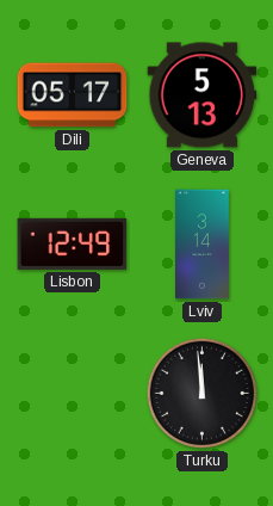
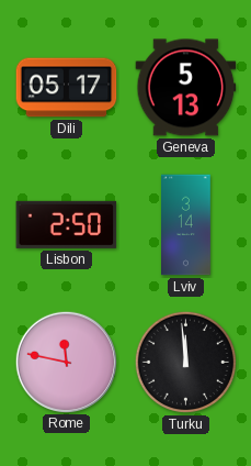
Lisbon: 12:49 -> 2:50 (67, 224)
Rome: none -> 11:47 (66, 362)
